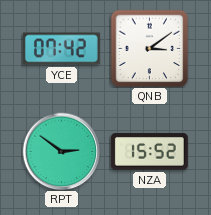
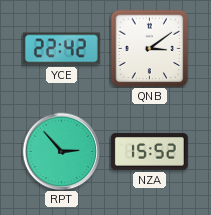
YCE: 07:42 -> 22:42 (61, 49)
RPT: 2:51 -> 2:53 (61, 151)
